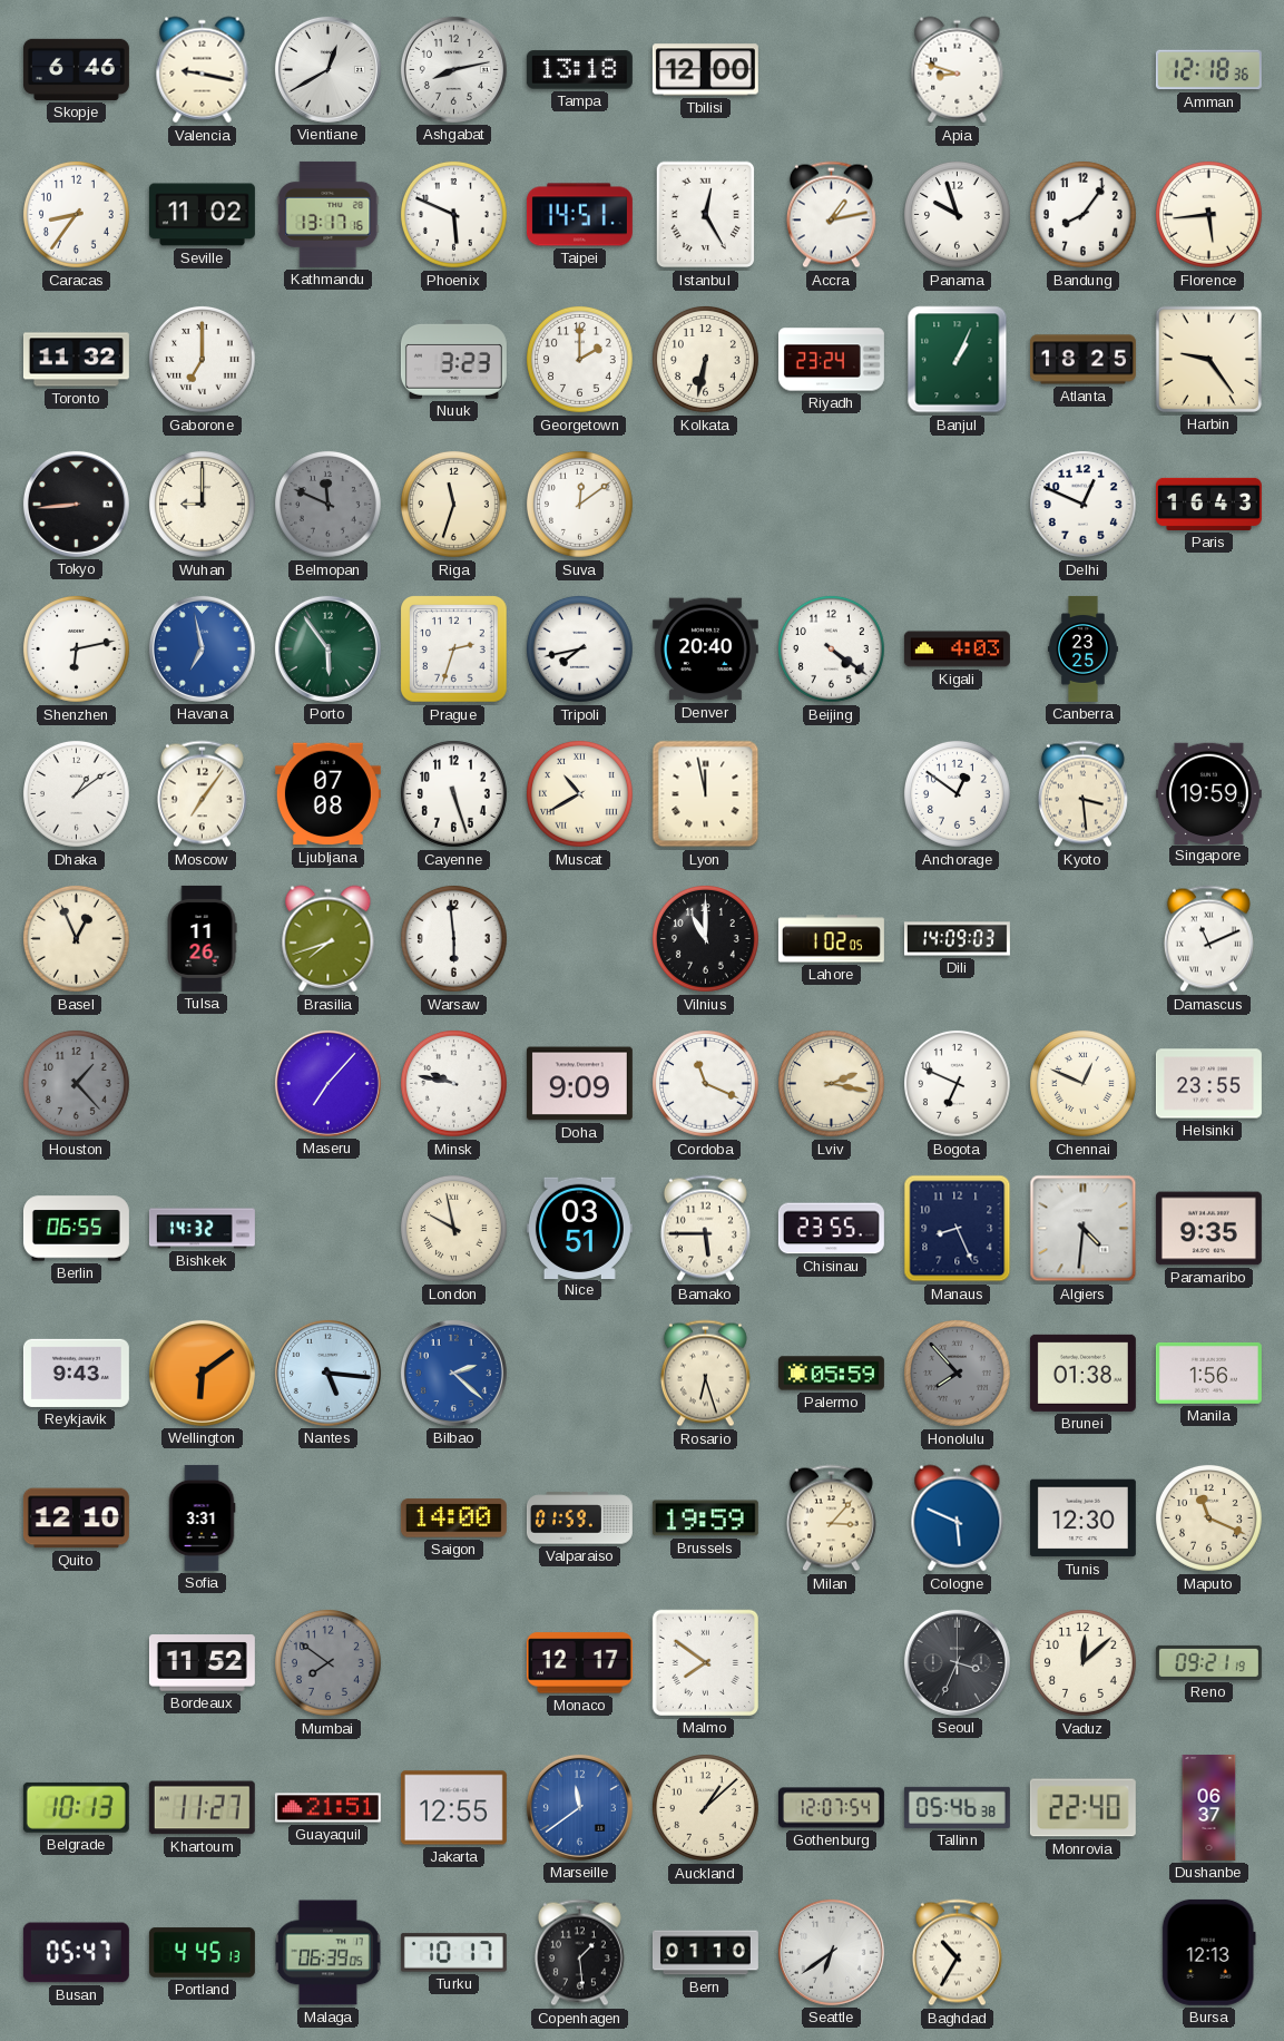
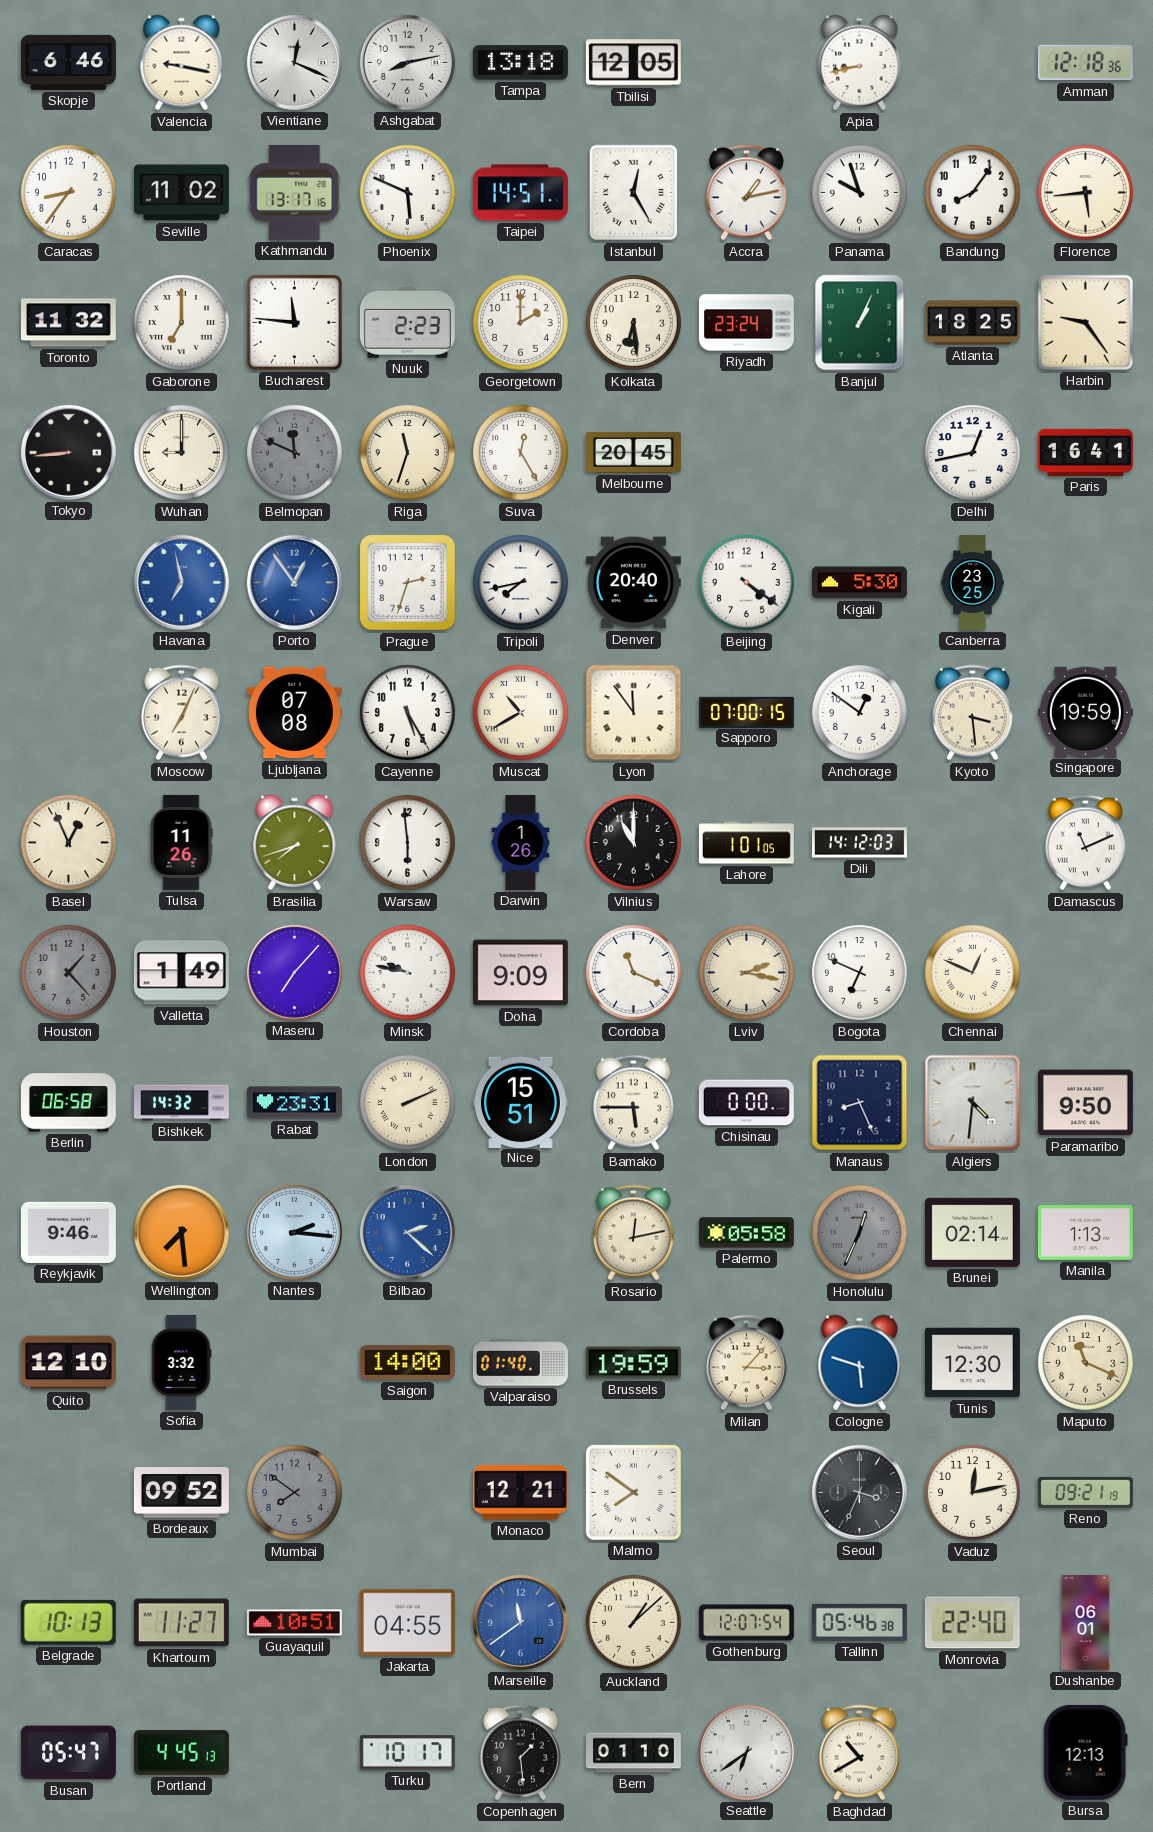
Vientiane: 12:40 -> 12:19 (294, 62)
Tbilisi: 12:00 -> 12:05 (633, 63)
Apia: 8:48 -> 8:43 (860, 63)
Bucharest: none -> 11:46 (294, 322)
Nuuk: 3:23 -> 2:23 (407, 323)
Kolkata: 6:32 -> 6:29 (633, 322)
Suva: 12:09 -> 12:25 (520, 452)
Melbourne: none -> 20:45 (633, 452)
Delhi: 12:49 -> 12:43 (972, 452)
Paris: 16:43 -> 16:41 (1085, 452)
Shenzhen: 6:13 -> none (76, 648)
Porto: 5:54 -> 12:54 (294, 582)
Porto dial: green -> blue (294, 582)
Kigali: 4:03 -> 5:30 (859, 583)
Dhaka: 1:09 -> none (76, 793)
Moscow: 7:06 -> 7:04 (181, 713)
Cayenne: 5:27 -> 5:25 (407, 712)
Lyon: 11:58 -> 11:54 (634, 713)
Sapporo: none -> 07:00 (746, 712)
Darwin: none -> 1:26 (521, 842)
Lahore: 1:02 -> 1:01 (746, 843)
Dili: 14:09 -> 14:12 (859, 843)
Valletta: none -> 1:49 (181, 973)
Helsinki: 23:55 -> none (1208, 1084)
Berlin: 06:55 -> 06:58 (68, 1103)
Rabat: none -> 23:31 (294, 1103)
London: 9:58 -> 2:11 (407, 1102)
Nice: 03:51 -> 15:51 (520, 1102)
Chisinau: 23:55 -> 0:00 (746, 1103)
Paramaribo: 9:35 -> 9:50 (1085, 1103)
Reykjavik: 9:43 -> 9:46 (68, 1232)
Wellington: 6:09 -> 7:29 (181, 1232)
Nantes: 5:16 -> 2:16 (294, 1232)
Rosario: 6:27 -> 12:13 (633, 1233)
Palermo: 05:59 -> 05:58 (746, 1233)
Honolulu: 7:53 -> 12:34 (859, 1232)
Brunei: 01:38 -> 02:14 (972, 1232)
Manila: 1:56 -> 1:13 (1085, 1232)
Sofia: 3:31 -> 3:32 (181, 1362)
Valparaiso: 01:59 -> 01:40 (520, 1363)
Cologne: 5:49 -> 5:48 (860, 1363)
Bordeaux: 11:52 -> 09:52 (181, 1493)
Monaco: 12:17 -> 12:21 (520, 1493)
Vaduz: 12:08 -> 12:13 (972, 1492)
Guayaquil: 21:51 -> 10:51 (294, 1623)
Jakarta: 12:55 -> 04:55 (407, 1623)
Dushanbe: 06:37 -> 06:01 (1086, 1622)
Malaga: 06:39 -> none (327, 1953)
Baghdad: 10:35 -> 10:40 (859, 1753)
